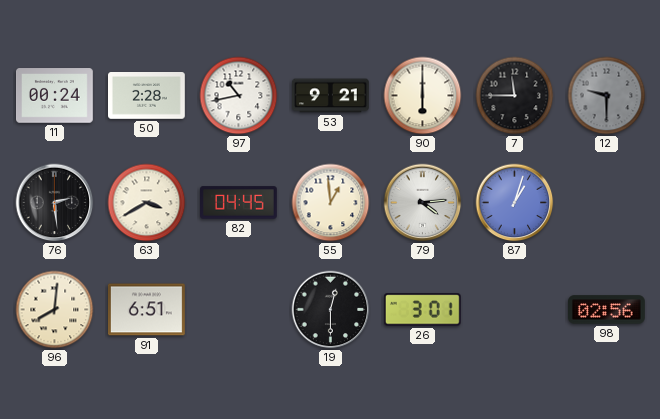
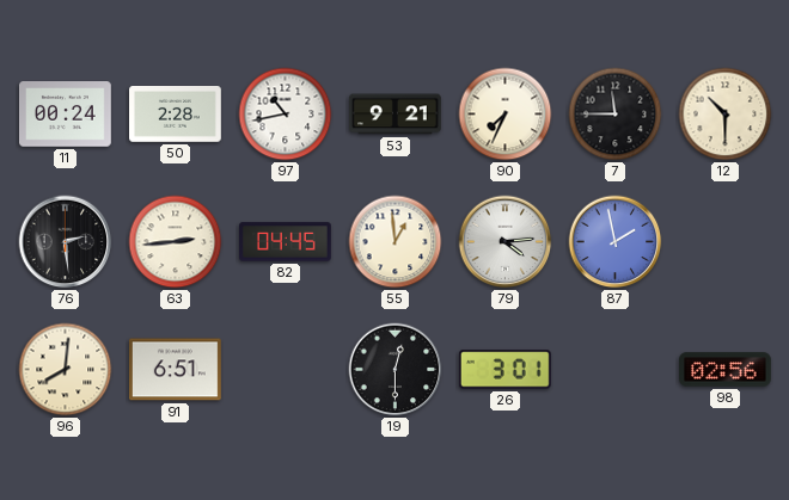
90: 6:00 -> 7:34 (506, 115)
12: 9:30 -> 10:30 (726, 115)
12 dial: grey -> cream (726, 115)
63: 3:40 -> 2:44 (176, 242)
87: 1:03 -> 1:58 (616, 242)
